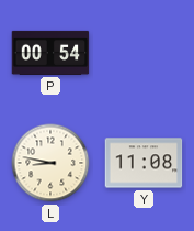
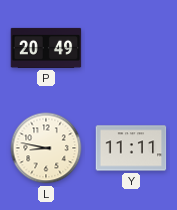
P: 00:54 -> 20:49 (46, 48)
Y: 11:08 -> 11:11 (131, 148)
